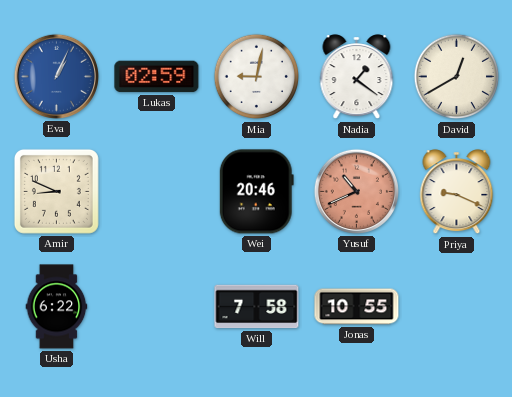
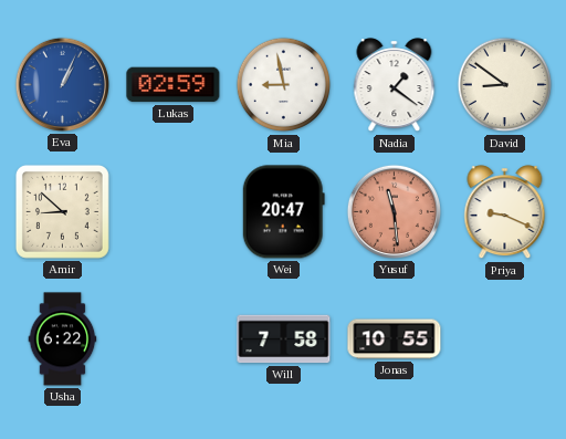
Mia: 9:02 -> 8:58 (284, 85)
David: 12:40 -> 8:51 (505, 85)
Amir: 8:49 -> 8:52 (62, 211)
Wei: 20:46 -> 20:47 (283, 212)
Yusuf: 10:41 -> 11:29 (394, 211)
